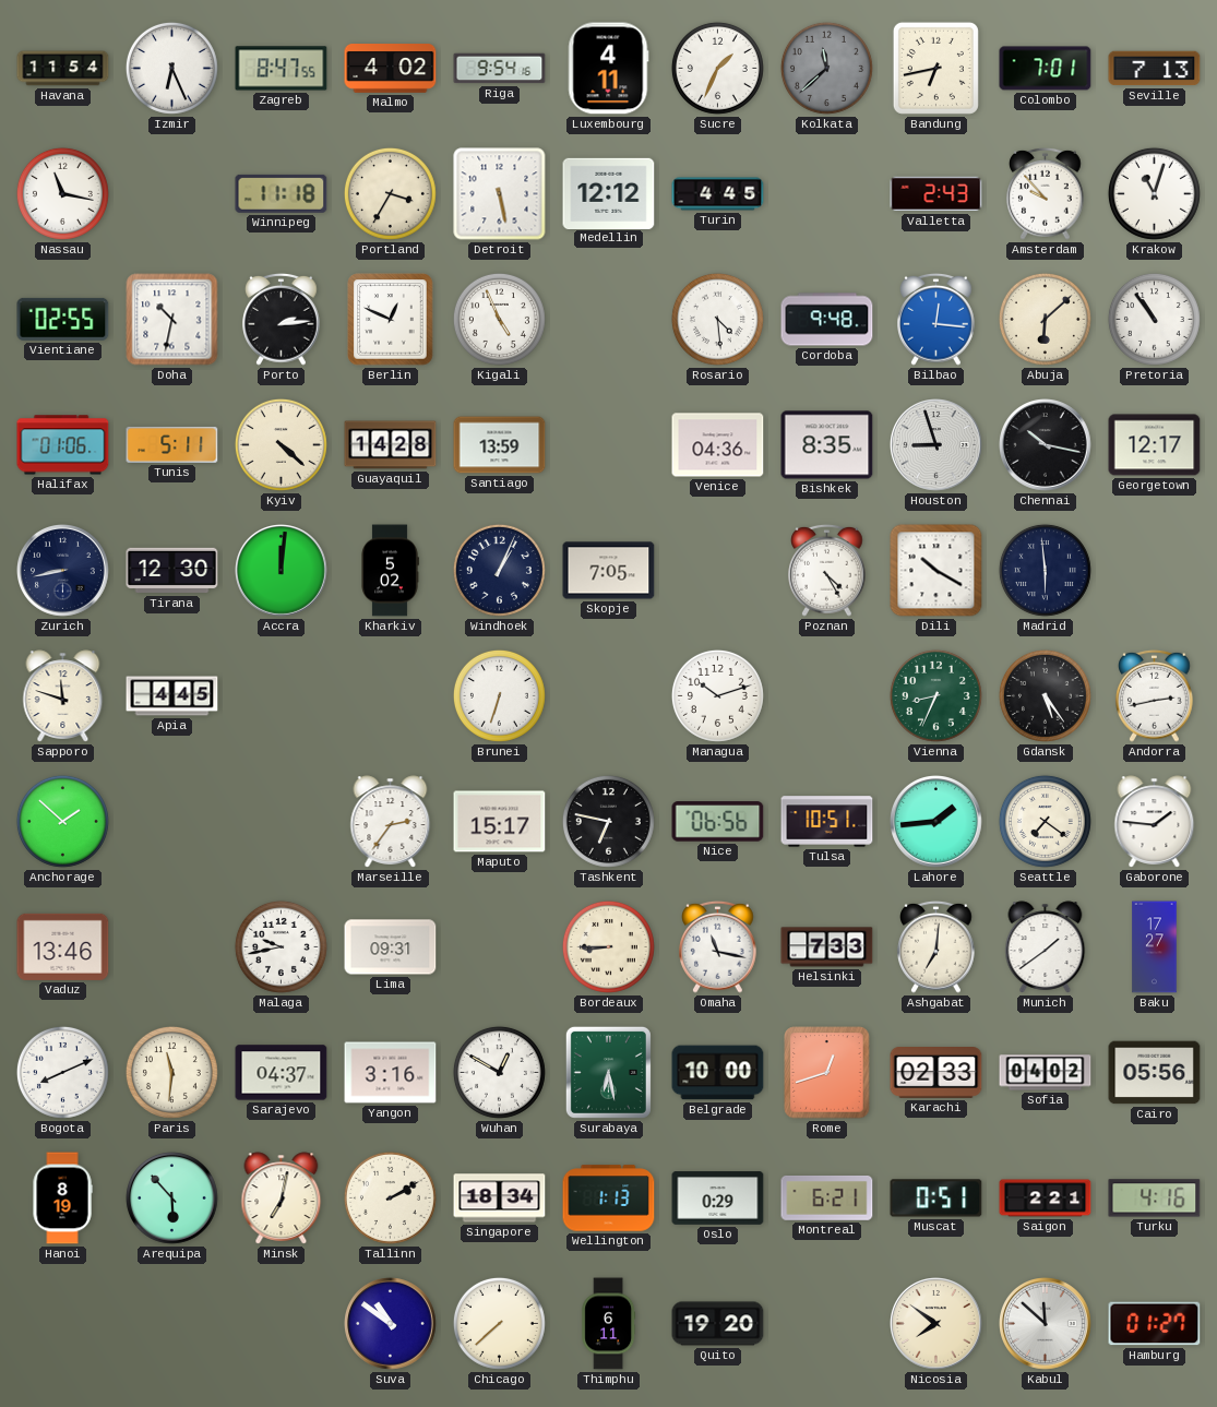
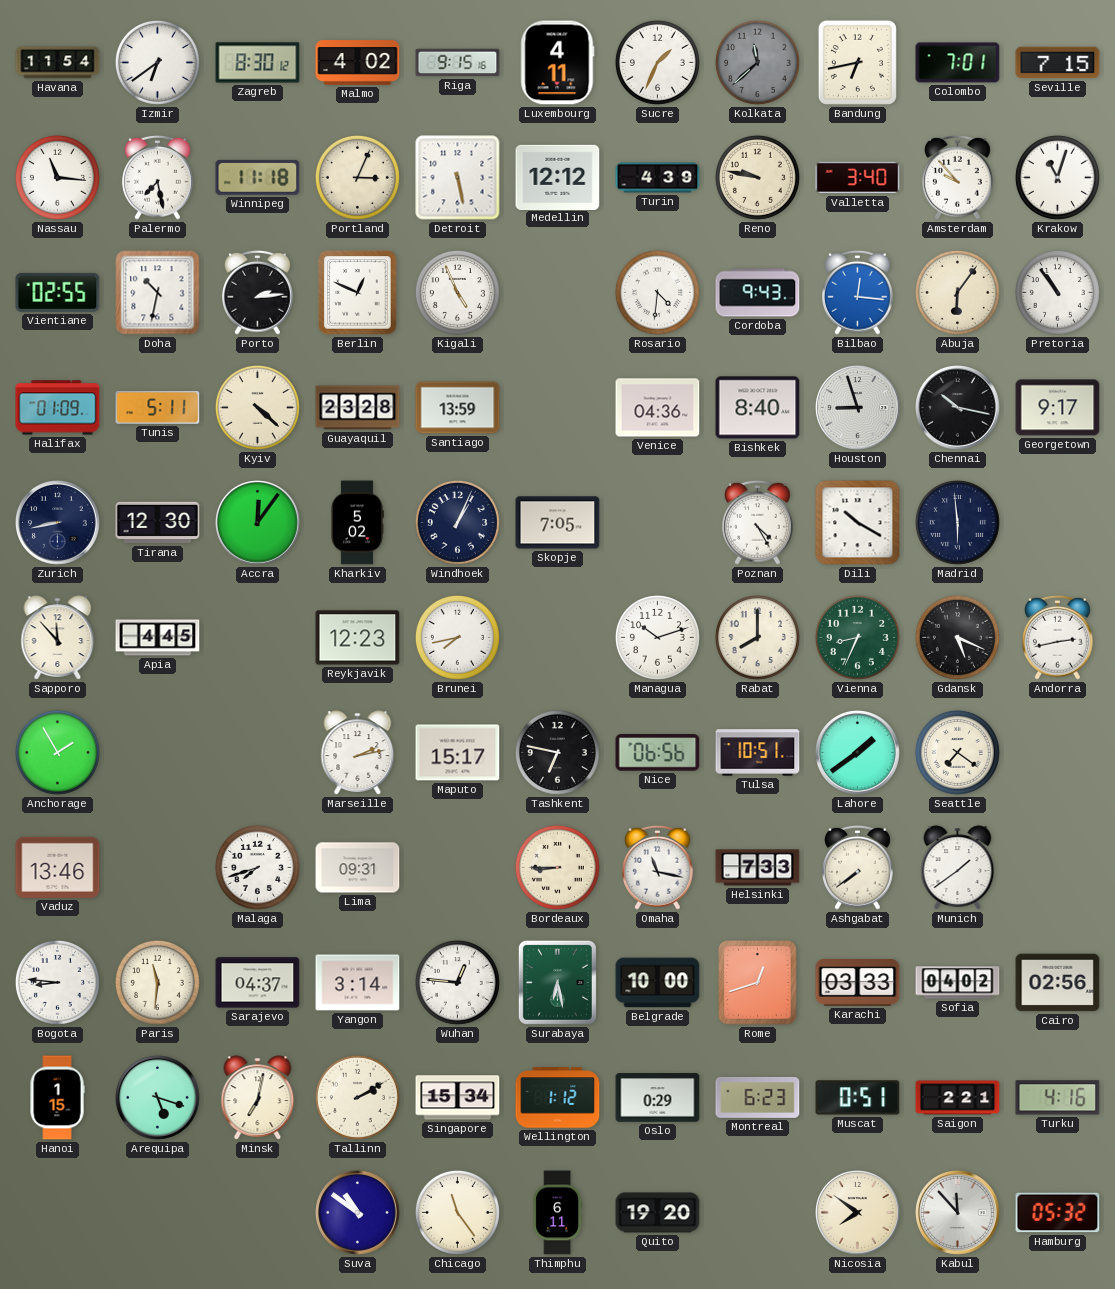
Izmir: 6:26 -> 6:39 (157, 62)
Zagreb: 8:47 -> 8:30 (258, 63)
Riga: 9:54 -> 9:15 (458, 63)
Seville: 7:13 -> 7:15 (1058, 63)
Nassau: 11:17 -> 11:16 (57, 177)
Palermo: none -> 7:28 (158, 177)
Portland: 3:35 -> 3:04 (357, 177)
Turin: 4:45 -> 4:39 (658, 178)
Reno: none -> 9:47 (757, 177)
Valletta: 2:43 -> 3:40 (858, 178)
Rosario: 4:29 -> 4:31 (657, 292)
Cordoba: 9:48 -> 9:43 (758, 293)
Abuja: 6:08 -> 6:06 (957, 292)
Halifax: 01:06 -> 01:09 (58, 408)
Guayaquil: 14:28 -> 23:28 (358, 408)
Bishkek: 8:35 -> 8:40 (758, 408)
Georgetown: 12:17 -> 9:17 (1058, 408)
Accra: 12:01 -> 12:06 (258, 523)
Sapporo: 11:48 -> 11:53 (58, 638)
Reykjavik: none -> 12:23 (358, 638)
Brunei: 6:33 -> 7:43 (457, 637)
Rabat: none -> 8:00 (757, 637)
Gdansk: 5:24 -> 5:19 (957, 637)
Anchorage: 1:52 -> 1:55 (57, 752)
Marseille: 2:36 -> 2:13 (358, 753)
Lahore: 1:44 -> 1:39 (858, 753)
Gaborone: 1:46 -> none (1155, 822)
Malaga: 9:43 -> 7:42 (257, 867)
Ashgabat: 7:01 -> 7:39 (858, 867)
Baku: 17:27 -> none (1155, 947)
Bogota: 8:11 -> 8:46 (57, 982)
Yangon: 3:16 -> 3:14 (358, 983)
Wuhan: 12:50 -> 12:46 (457, 982)
Karachi: 02:33 -> 03:33 (858, 983)
Cairo: 05:56 -> 02:56 (1058, 983)
Hanoi: 8:19 -> 1:15 (57, 1098)
Arequipa: 5:53 -> 5:18 (158, 1098)
Singapore: 18:34 -> 15:34 (458, 1098)
Wellington: 1:13 -> 1:12 (558, 1098)
Montreal: 6:21 -> 6:23 (758, 1097)
Chicago: 7:38 -> 11:24 (457, 1212)
Kabul: 11:52 -> 11:53 (958, 1213)
Hamburg: 01:27 -> 05:32 (1058, 1213)
